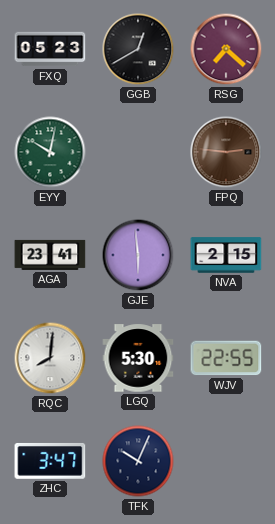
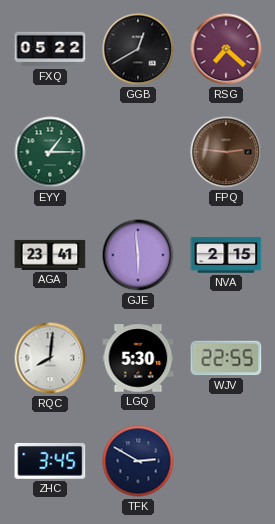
FXQ: 05:23 -> 05:22 (50, 49)
EYY: 10:02 -> 1:15 (50, 152)
ZHC: 3:47 -> 3:45 (50, 461)
TFK: 10:04 -> 2:50 (138, 461)
